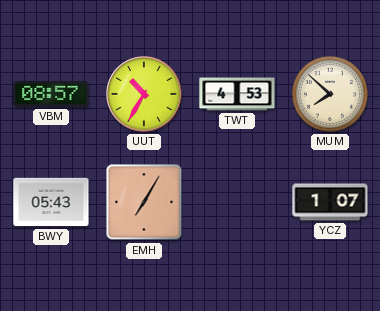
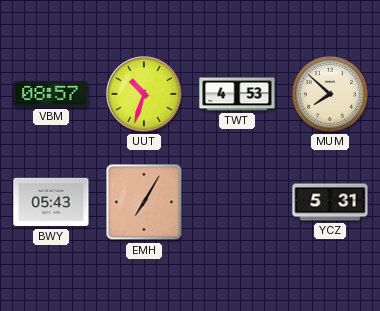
UUT: 10:35 -> 10:33 (144, 94)
YCZ: 1:07 -> 5:31 (330, 202)
